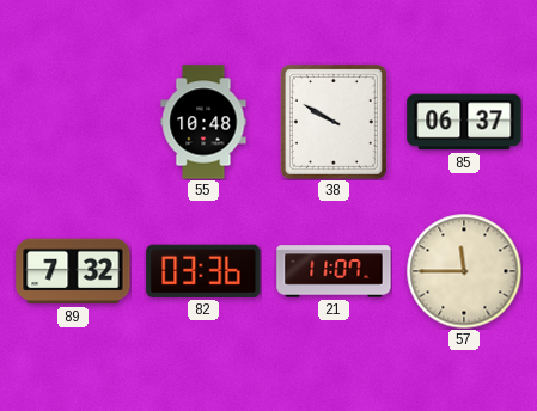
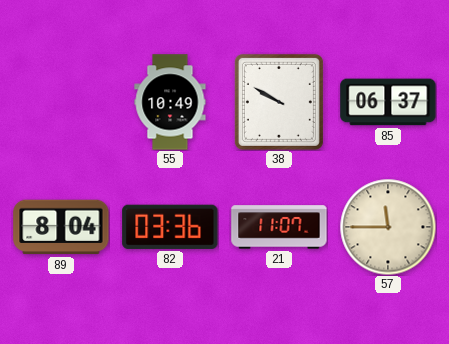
55: 10:48 -> 10:49 (170, 102)
89: 7:32 -> 8:04 (61, 227)
